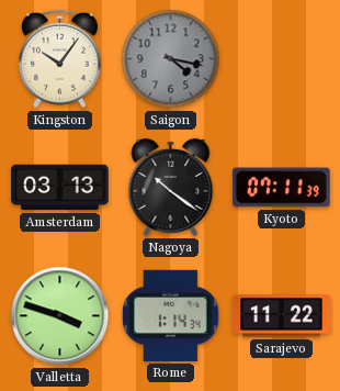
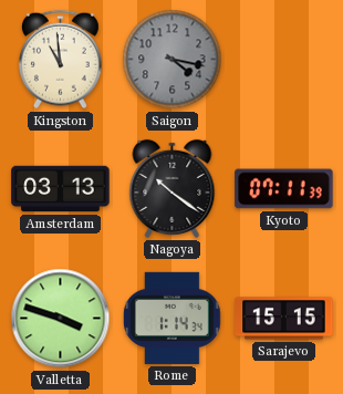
Kingston: 10:06 -> 10:59 (60, 60)
Sarajevo: 11:22 -> 15:15 (284, 319)
